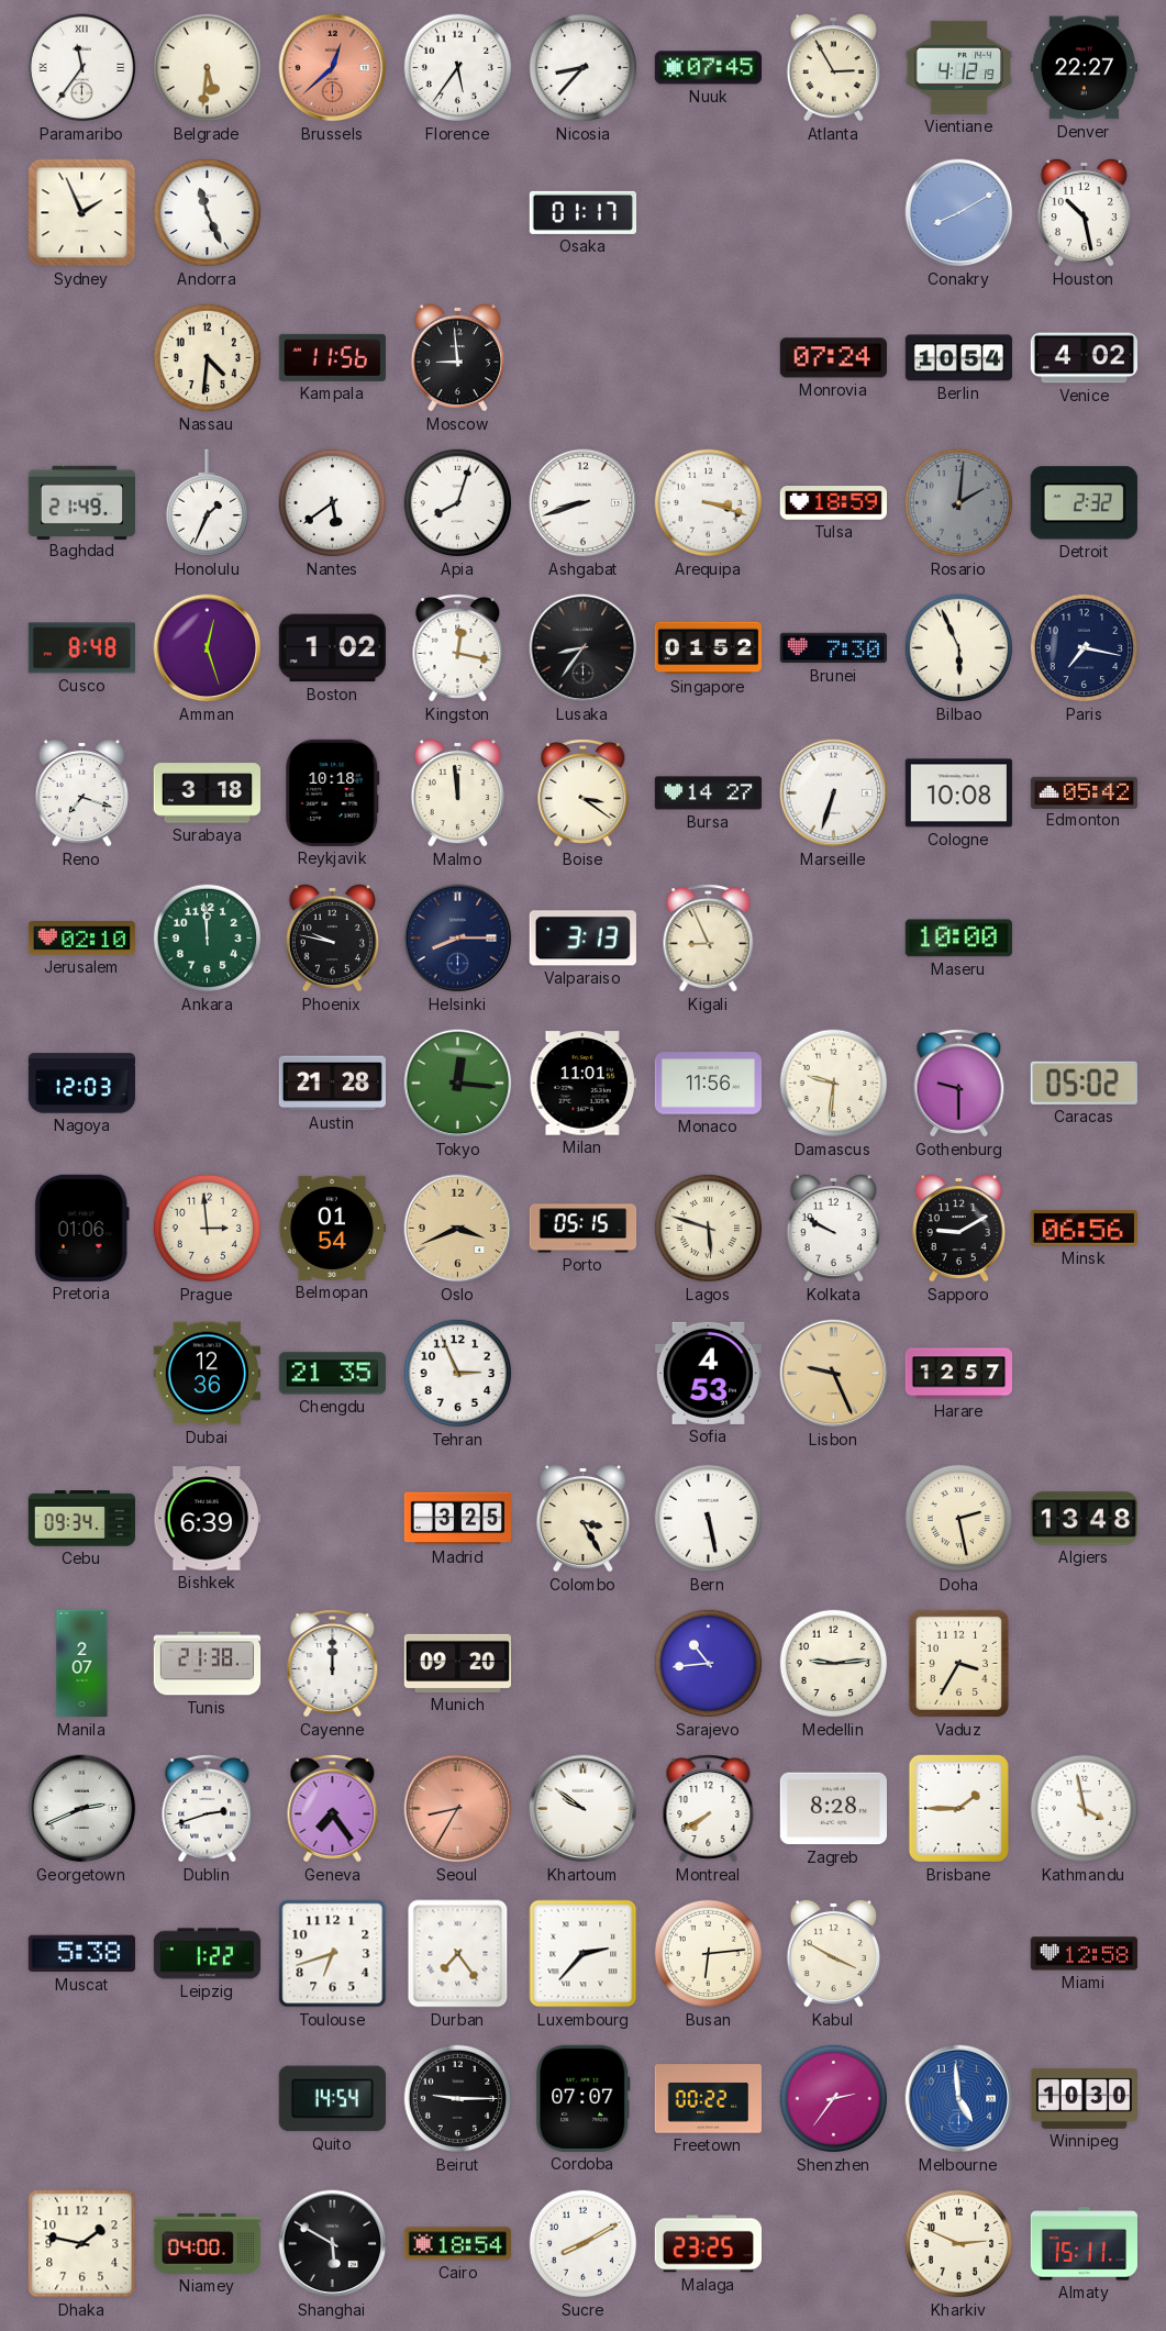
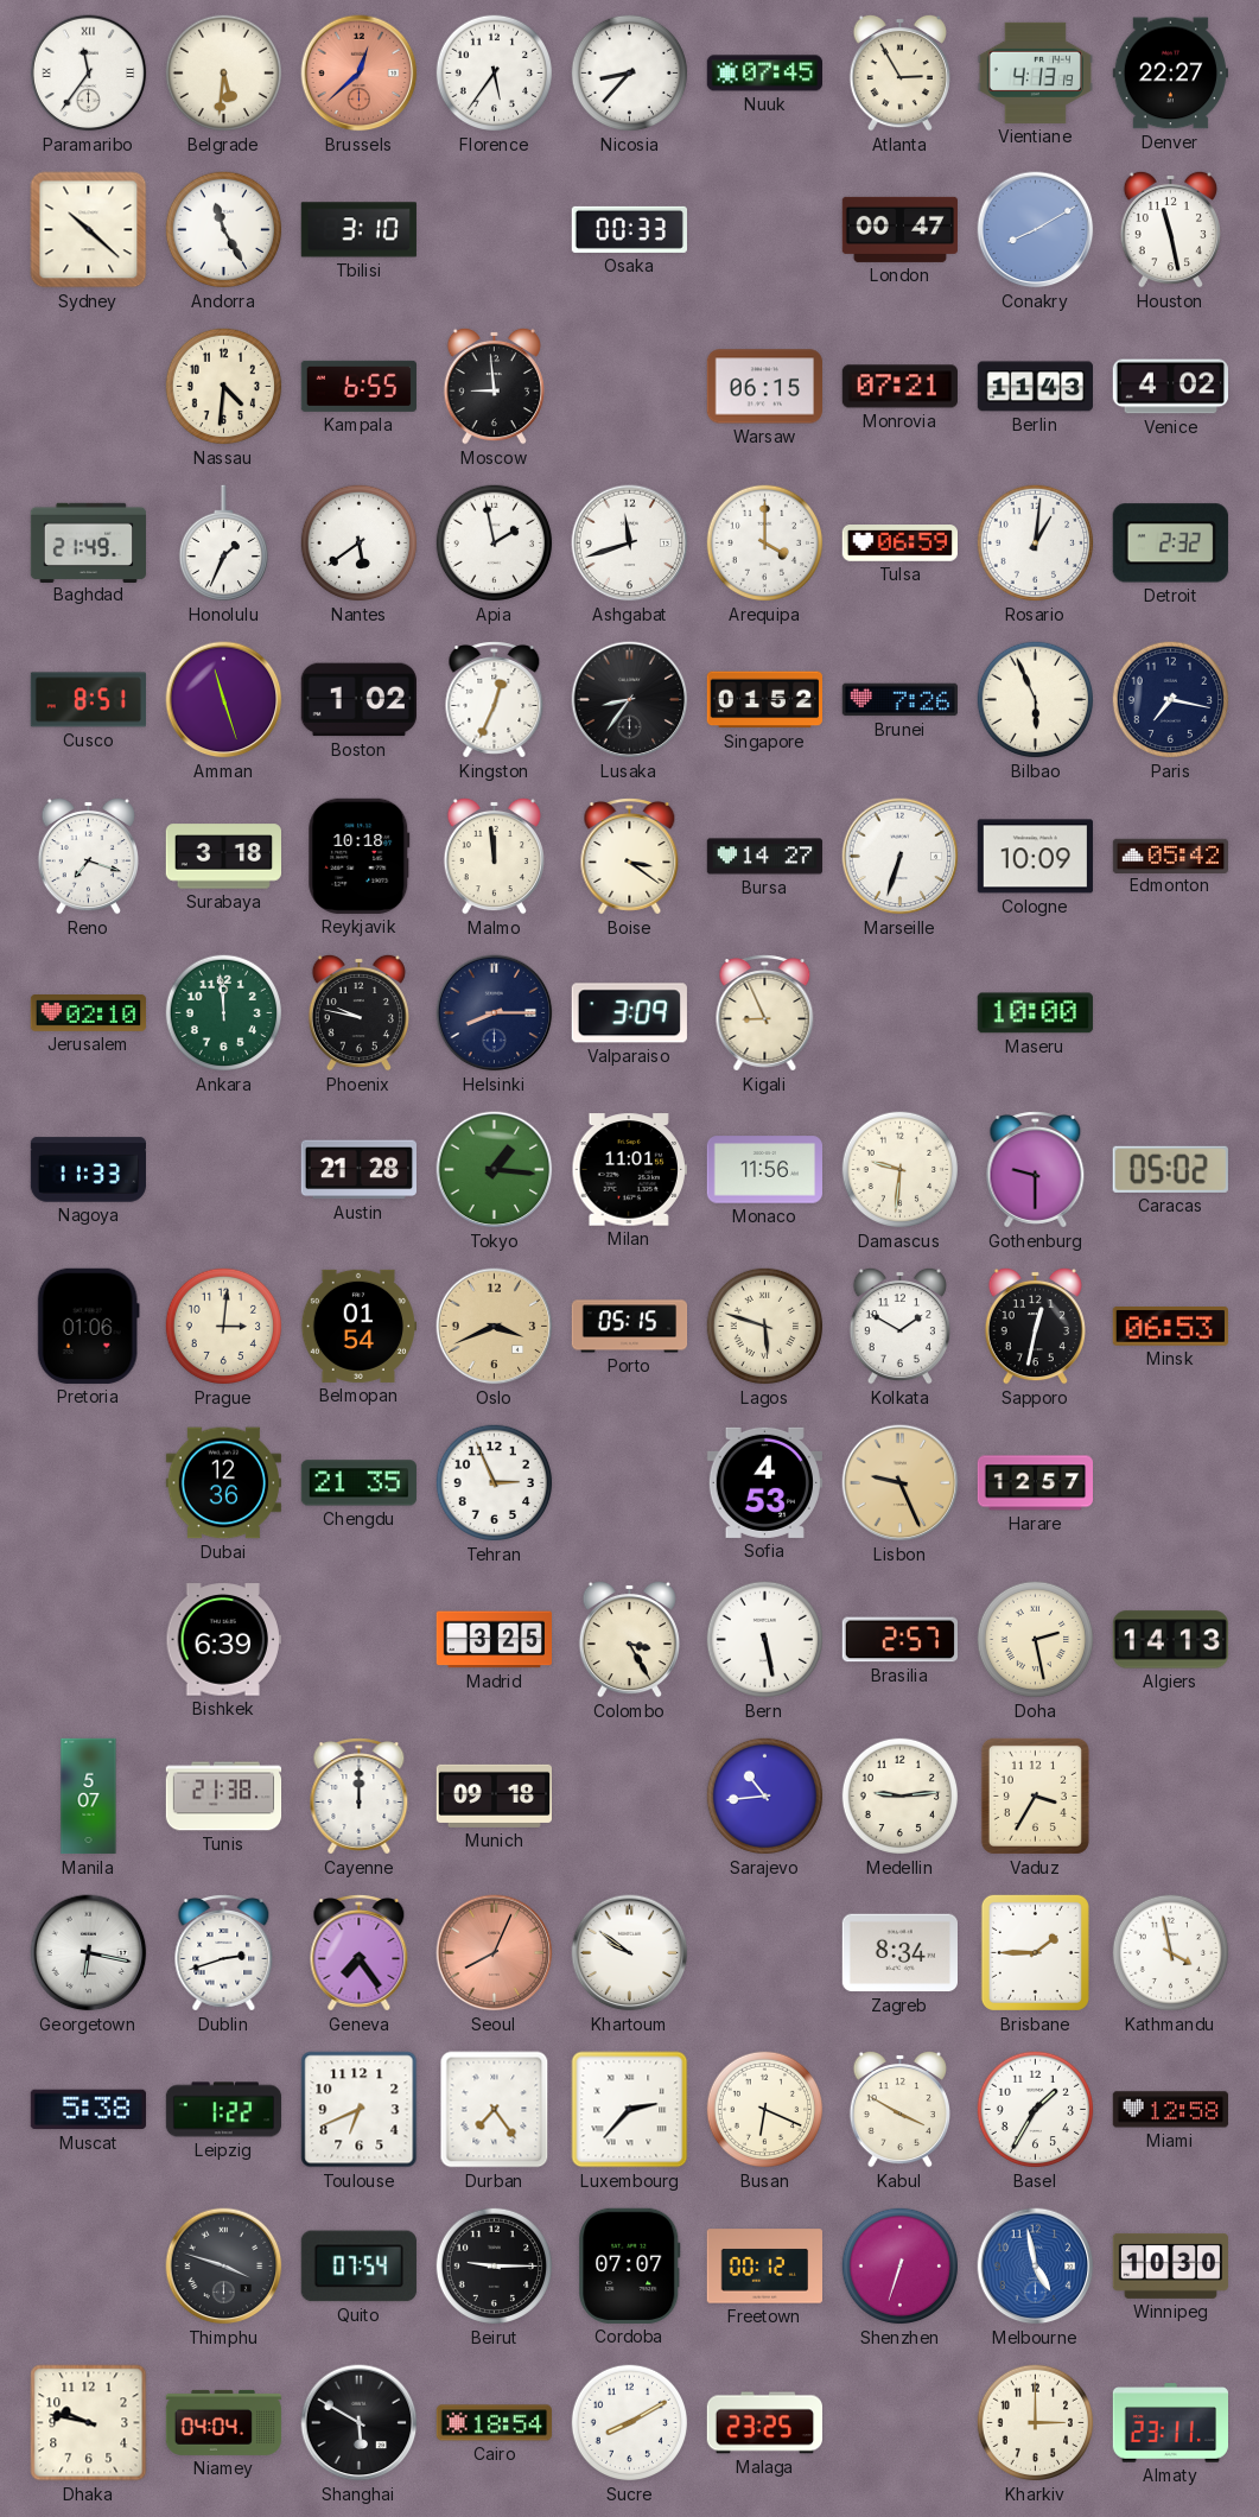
Vientiane: 4:12 -> 4:13 (1035, 72)
Sydney: 1:56 -> 10:22 (89, 230)
Andorra: 11:26 -> 11:25 (224, 230)
Tbilisi: none -> 3:10 (358, 230)
Osaka: 01:17 -> 00:33 (629, 229)
London: none -> 00:47 (899, 229)
Houston: 10:28 -> 11:28 (1170, 229)
Kampala: 11:56 -> 6:55 (358, 386)
Warsaw: none -> 06:15 (764, 387)
Monrovia: 07:24 -> 07:21 (899, 387)
Berlin: 10:54 -> 11:43 (1035, 387)
Apia: 8:03 -> 1:58 (495, 544)
Ashgabat: 8:42 -> 11:42 (630, 544)
Arequipa: 3:18 -> 4:00 (765, 544)
Tulsa: 18:59 -> 06:59 (899, 544)
Rosario: 2:01 -> 1:01 (1036, 544)
Rosario dial: grey -> white (1036, 544)
Cusco: 8:48 -> 8:51 (88, 700)
Amman: 12:27 -> 11:27 (224, 700)
Kingston: 12:17 -> 12:34 (495, 700)
Brunei: 7:30 -> 7:26 (899, 700)
Cologne: 10:08 -> 10:09 (1035, 857)
Valparaiso: 3:13 -> 3:09 (629, 1013)
Nagoya: 12:03 -> 11:33 (88, 1170)
Tokyo: 12:16 -> 1:16 (495, 1170)
Prague: 2:59 -> 3:01 (224, 1327)
Kolkata: 9:50 -> 1:50 (899, 1326)
Sapporo: 9:10 -> 12:32 (1035, 1326)
Minsk: 06:56 -> 06:53 (1170, 1327)
Cebu: 09:34 -> none (81, 1519)
Brasilia: none -> 2:57 (899, 1640)
Algiers: 13:48 -> 14:13 (1170, 1640)
Manila: 2:07 -> 5:07 (89, 1797)
Munich: 09:20 -> 09:18 (494, 1795)
Georgetown: 2:41 -> 6:17 (89, 1953)
Seoul: 8:35 -> 8:04 (495, 1953)
Montreal: 7:40 -> none (709, 1809)
Zagreb: 8:28 -> 8:34 (899, 1953)
Toulouse: 6:42 -> 6:41 (360, 2110)
Busan: 6:14 -> 6:19 (765, 2110)
Basel: none -> 1:35 (1036, 2110)
Thimphu: none -> 3:48 (224, 2267)
Quito: 14:54 -> 07:54 (358, 2267)
Freetown: 00:22 -> 00:12 (764, 2267)
Shenzhen: 2:36 -> 6:33 (901, 2267)
Melbourne: 4:59 -> 4:58 (1036, 2267)
Dhaka: 1:47 -> 9:47 (89, 2423)
Niamey: 04:00 -> 04:04 (224, 2422)
Kharkiv: 2:49 -> 3:00 (1036, 2423)
Almaty: 15:11 -> 23:11 (1170, 2423)
